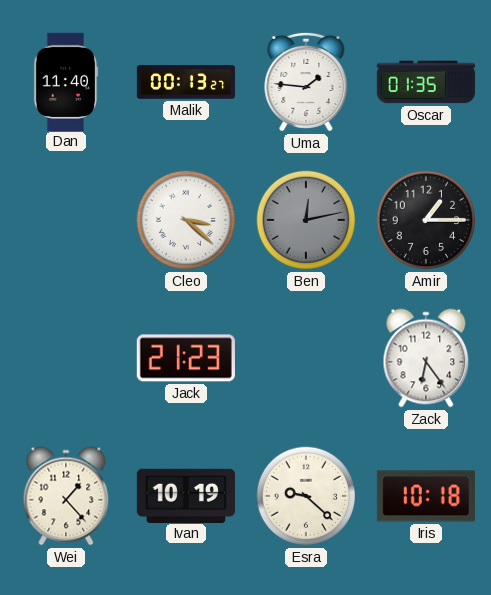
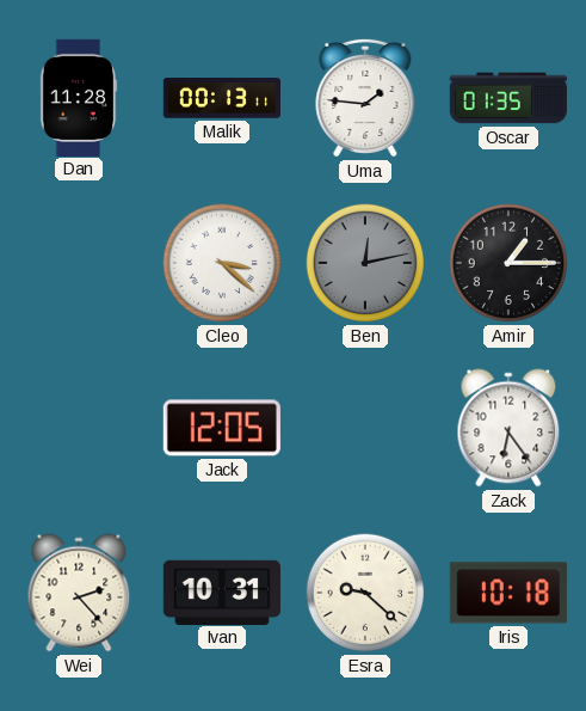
Dan: 11:40 -> 11:28 (79, 97)
Malik: 00:13:27 -> 00:13:11 (221, 98)
Jack: 21:23 -> 12:05 (222, 428)
Wei: 1:23 -> 2:23 (79, 593)
Ivan: 10:19 -> 10:31 (221, 592)
